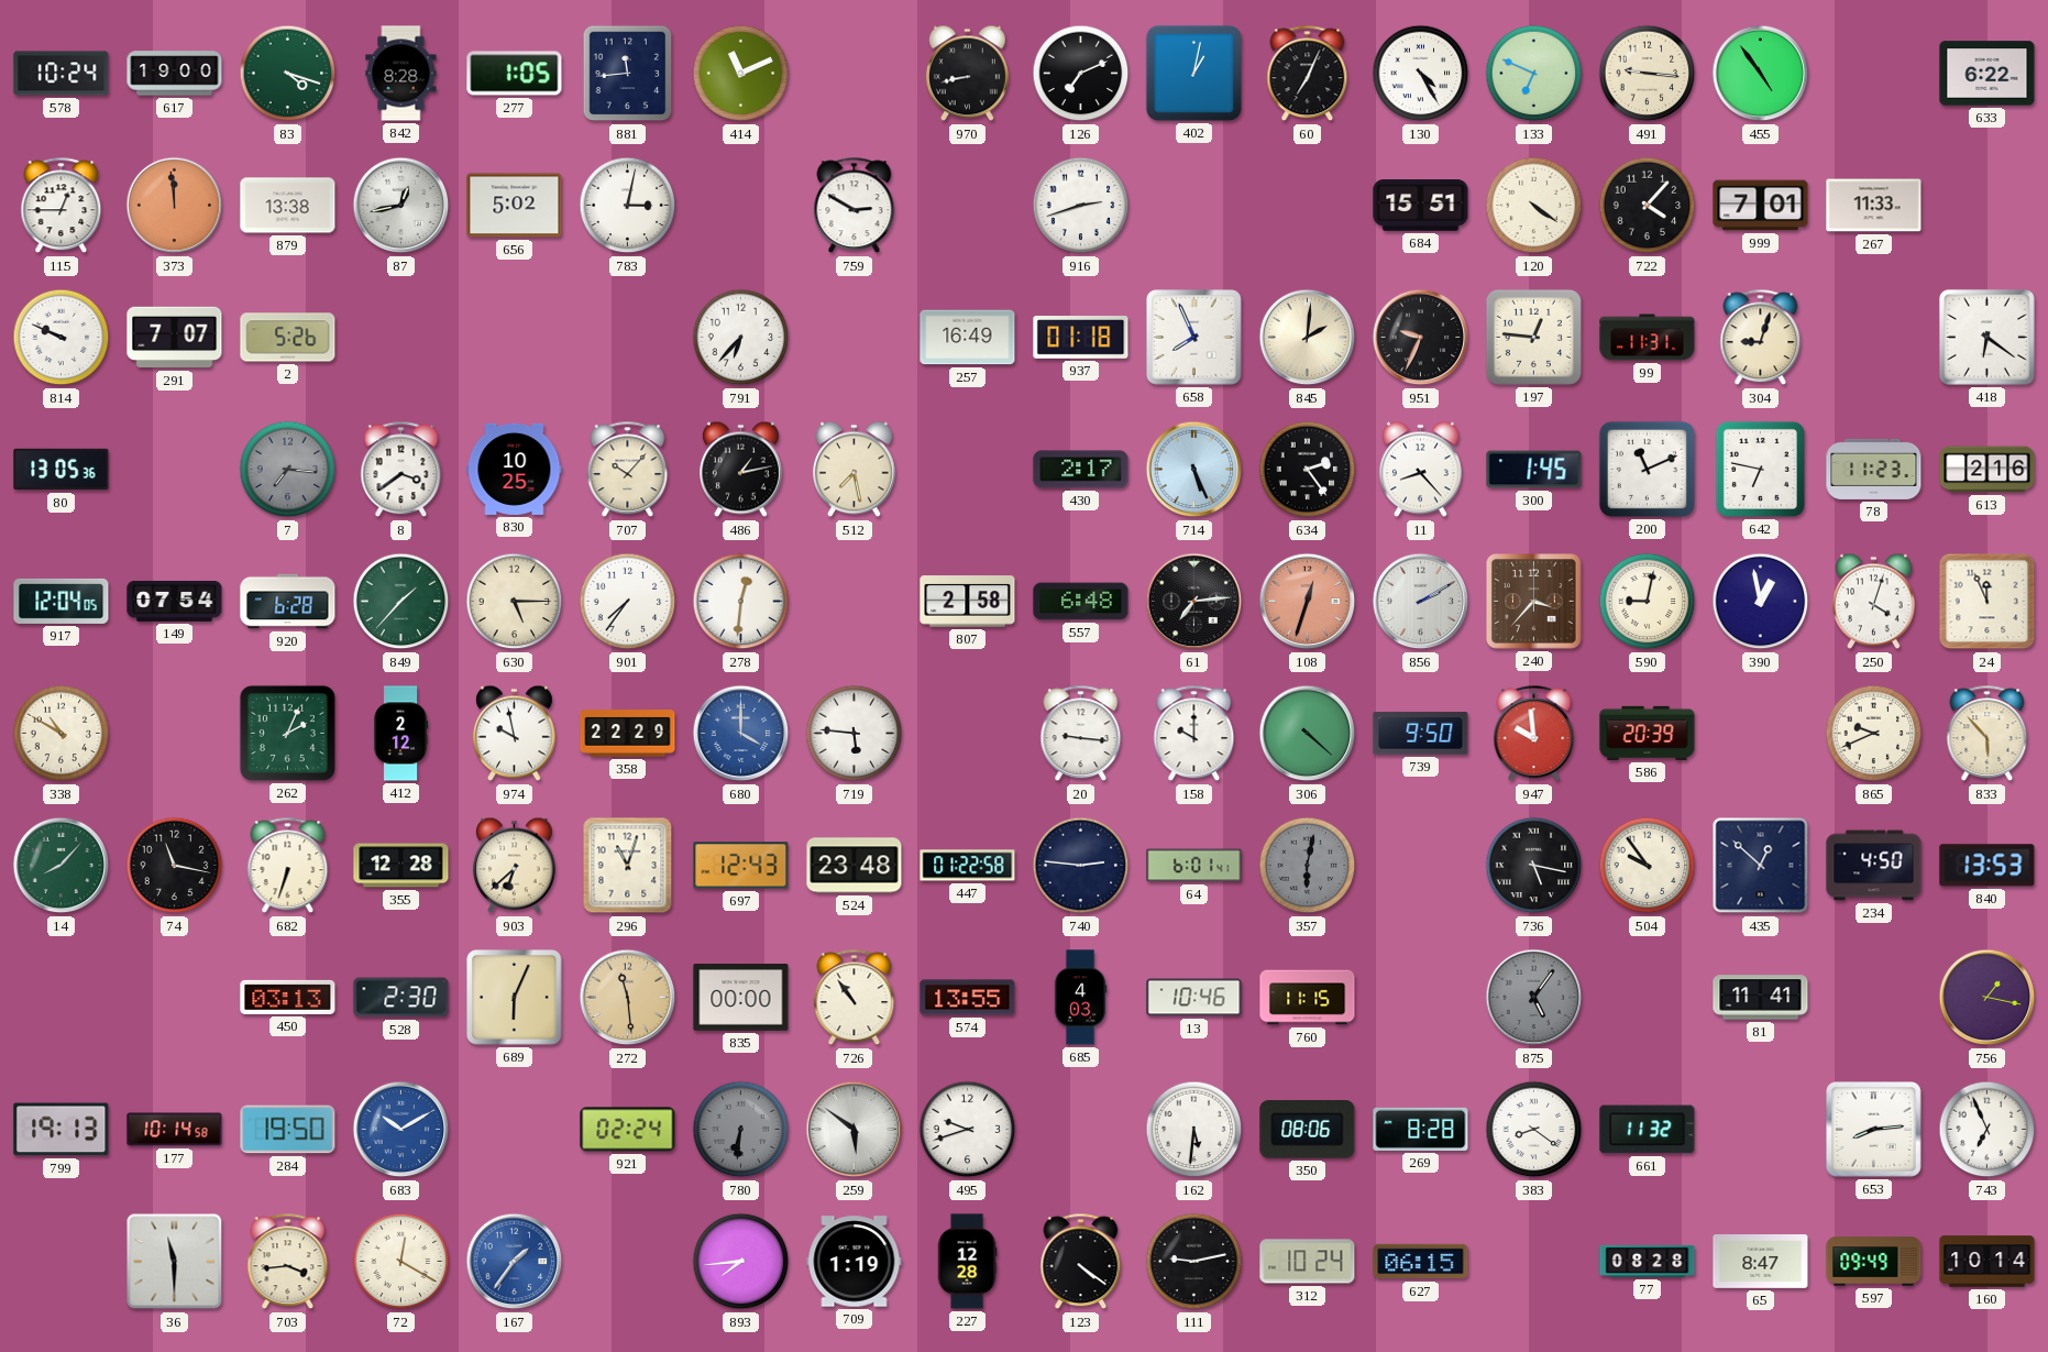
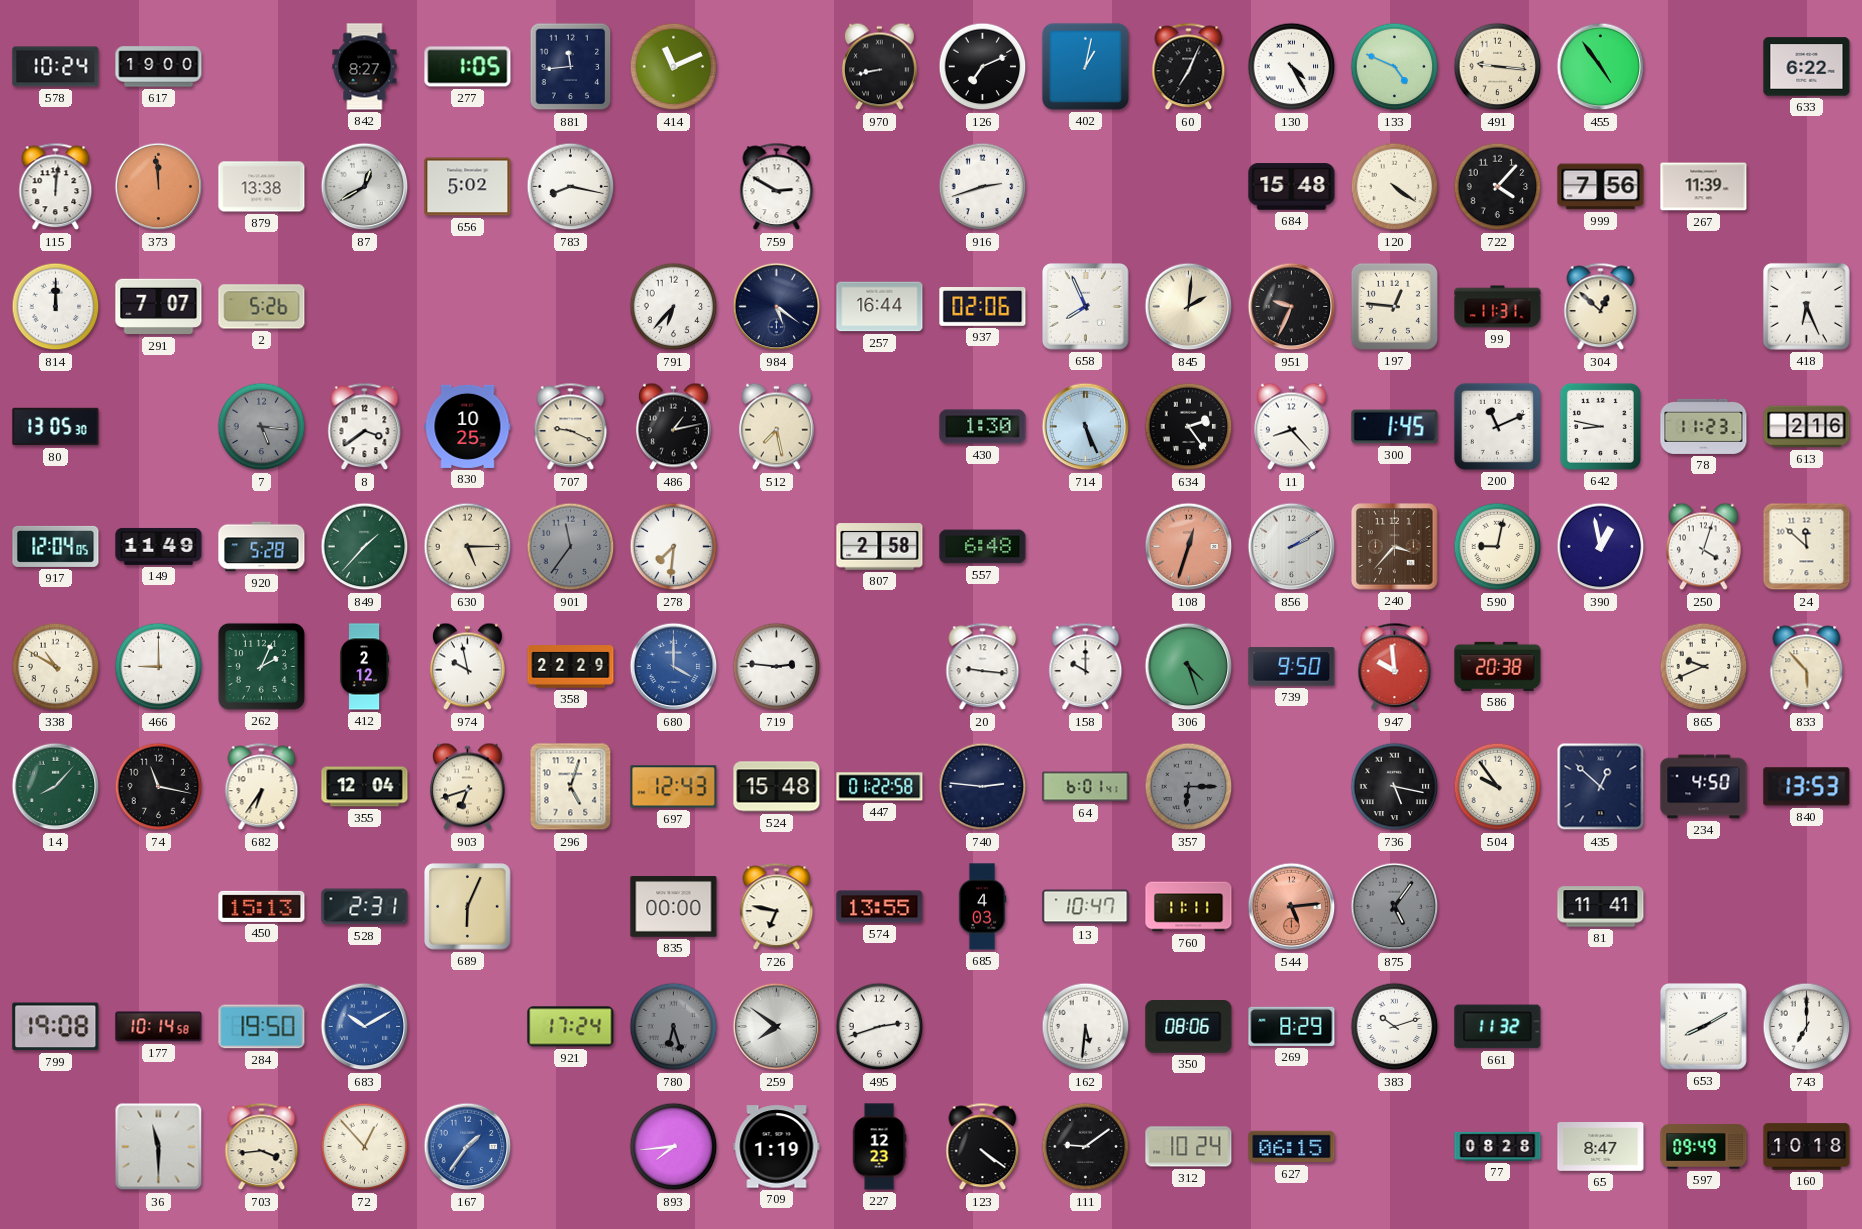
83: 4:18 -> none (288, 74)
842: 8:28 -> 8:27 (365, 67)
133: 6:49 -> 4:49 (1395, 67)
115: 12:45 -> 12:01 (56, 187)
87: 12:43 -> 12:40 (365, 187)
783: 3:02 -> 8:17 (571, 187)
684: 15:51 -> 15:48 (1292, 187)
999: 7:01 -> 7:56 (1601, 187)
267: 11:33 -> 11:39 (1704, 187)
814: 9:49 -> 12:00 (56, 307)
984: none -> 5:21 (777, 307)
257: 16:49 -> 16:44 (880, 307)
937: 01:18 -> 02:06 (983, 307)
304: 9:03 -> 12:52 (1601, 307)
418: 6:21 -> 6:26 (1806, 306)
80: 13:05:36 -> 13:05:30 (56, 427)
7: 7:16 -> 5:16 (262, 427)
707: 10:07 -> 9:19 (571, 427)
430: 2:17 -> 1:30 (983, 427)
642: 6:47 -> 8:47 (1600, 426)
149: 07:54 -> 11:49 (159, 546)
920: 6:28 -> 5:28 (262, 547)
901: 7:36 -> 11:36 (571, 547)
901 dial: white -> grey (571, 547)
278: 12:31 -> 7:31 (674, 547)
61: 7:14 -> none (1194, 602)
24: 11:56 -> 11:52 (1807, 547)
466: none -> 9:00 (159, 667)
719: 5:46 -> 2:46 (777, 667)
306: 4:22 -> 4:27 (1189, 667)
586: 20:39 -> 20:38 (1498, 666)
682: 6:33 -> 6:36 (262, 787)
355: 12:28 -> 12:04 (365, 787)
903: 6:38 -> 6:42 (467, 787)
296: 11:03 -> 5:03 (571, 787)
524: 23:48 -> 15:48 (777, 787)
357: 6:02 -> 6:15 (1189, 787)
450: 03:13 -> 15:13 (262, 906)
528: 2:30 -> 2:31 (365, 907)
272: 11:29 -> none (628, 998)
726: 10:54 -> 6:47 (777, 907)
13: 10:46 -> 10:47 (1086, 907)
760: 11:15 -> 11:11 (1189, 907)
544: none -> 5:14 (1292, 907)
756: 1:17 -> none (1988, 998)
799: 19:13 -> 19:08 (56, 1027)
921: 02:24 -> 17:24 (571, 1027)
780: 6:31 -> 6:27 (674, 1027)
259: 5:51 -> 7:51 (777, 1027)
495: 9:42 -> 2:42 (880, 1027)
269: 8:28 -> 8:29 (1292, 1026)
383: 8:21 -> 10:12 (1395, 1027)
653: 8:14 -> 8:10 (1704, 1027)
743: 6:56 -> 7:00 (1807, 1027)
72: 12:20 -> 12:53 (365, 1147)
227: 12:28 -> 12:23 (879, 1147)
111: 9:13 -> 9:09 (1086, 1147)
160: 10:14 -> 10:18 (1807, 1147)
